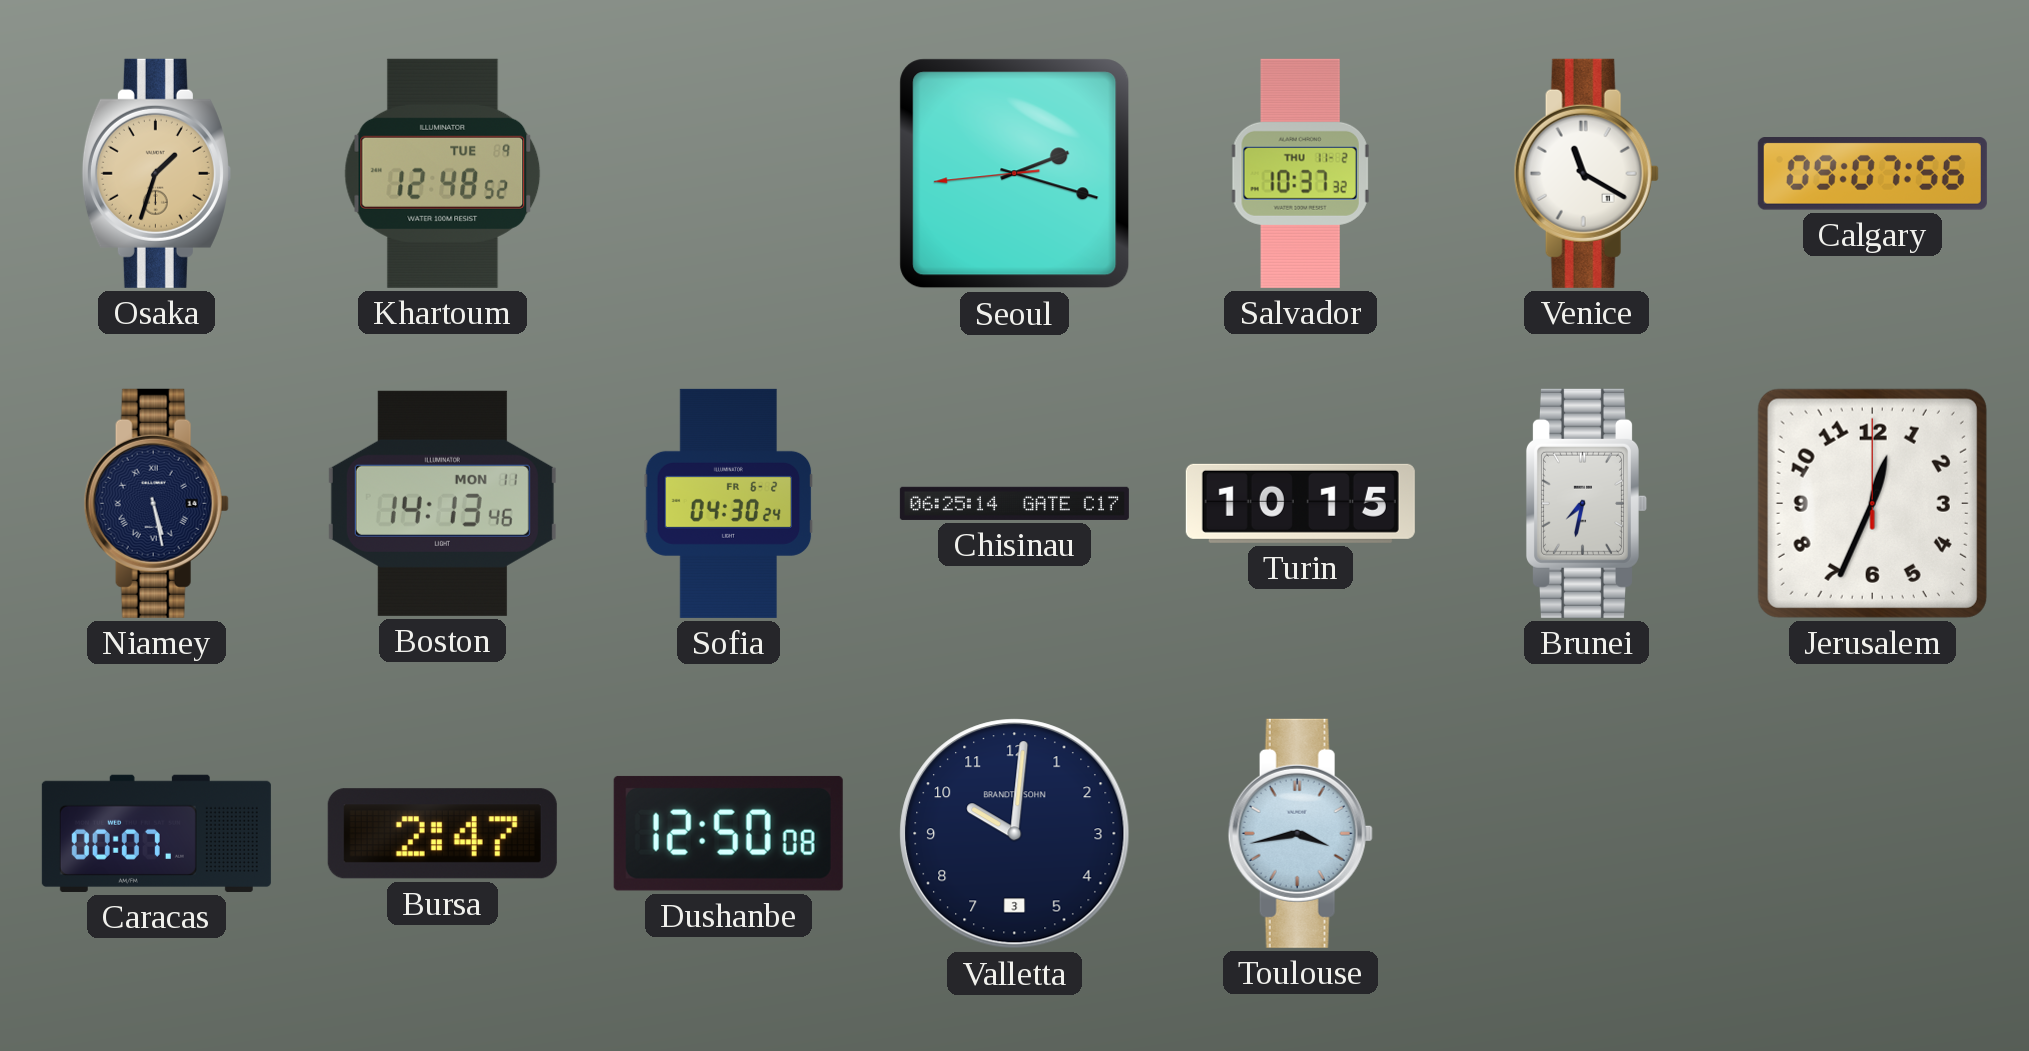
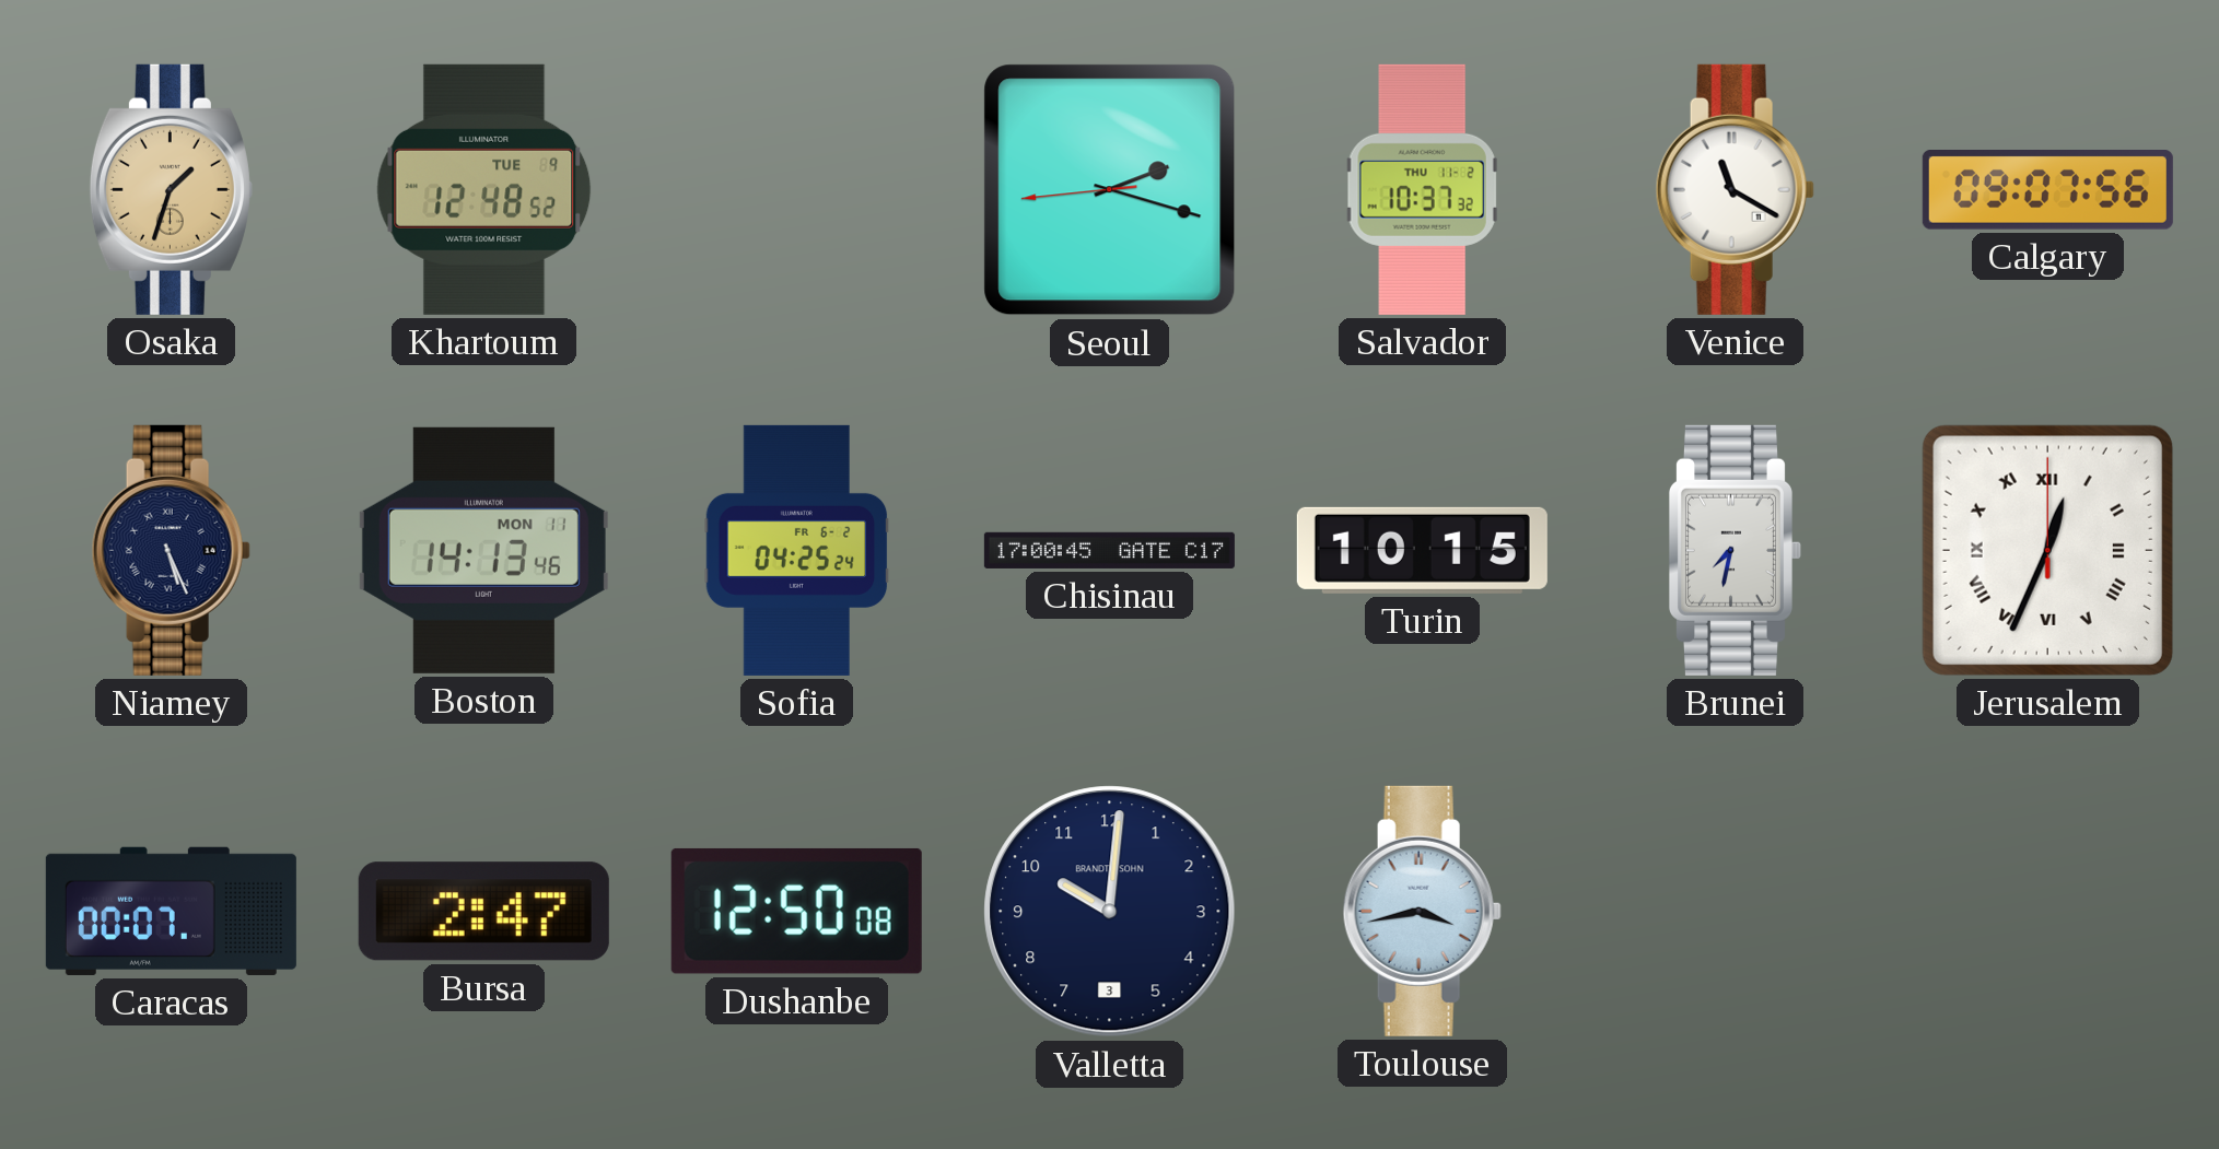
Niamey: 5:28 -> 5:26 (171, 550)
Sofia: 04:30 -> 04:25 (797, 550)
Chisinau: 06:25 -> 17:00 (1109, 550)
Jerusalem numerals: Arabic -> Roman (2047, 550)
